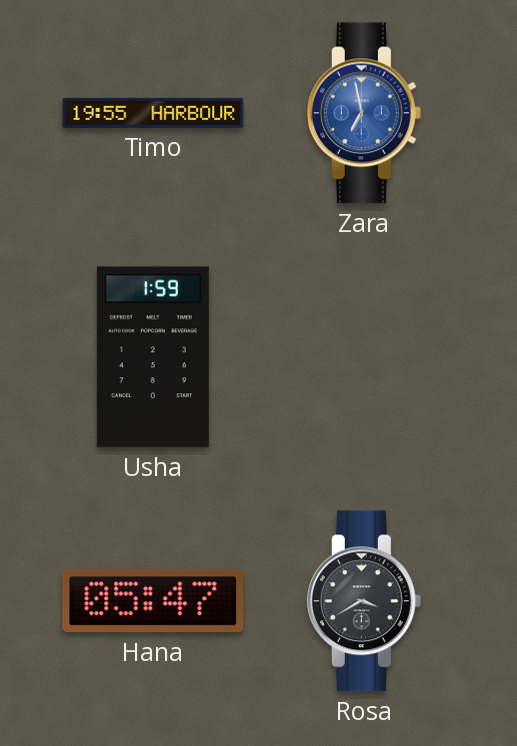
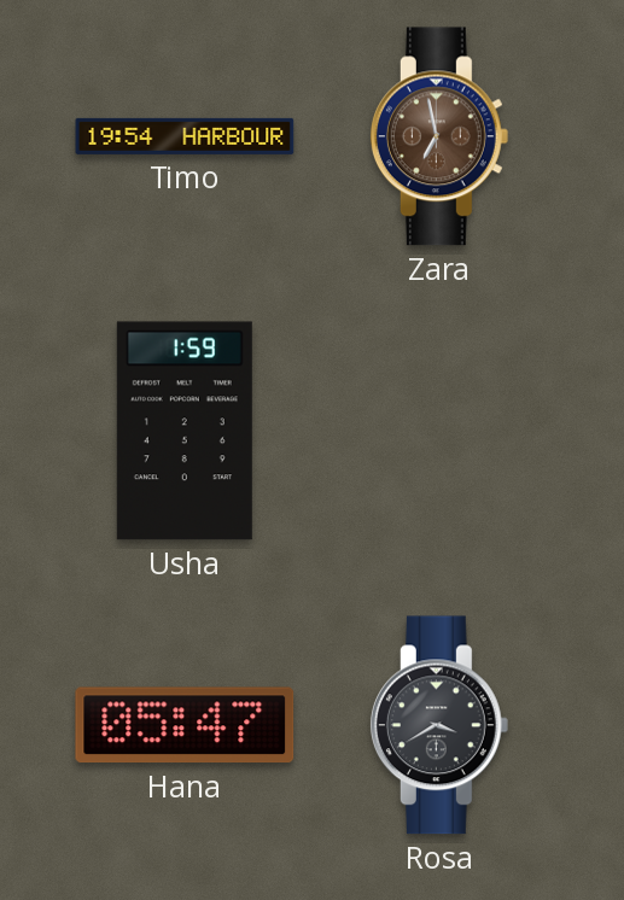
Timo: 19:55 -> 19:54 (185, 136)
Zara dial: blue -> brown (439, 136)
